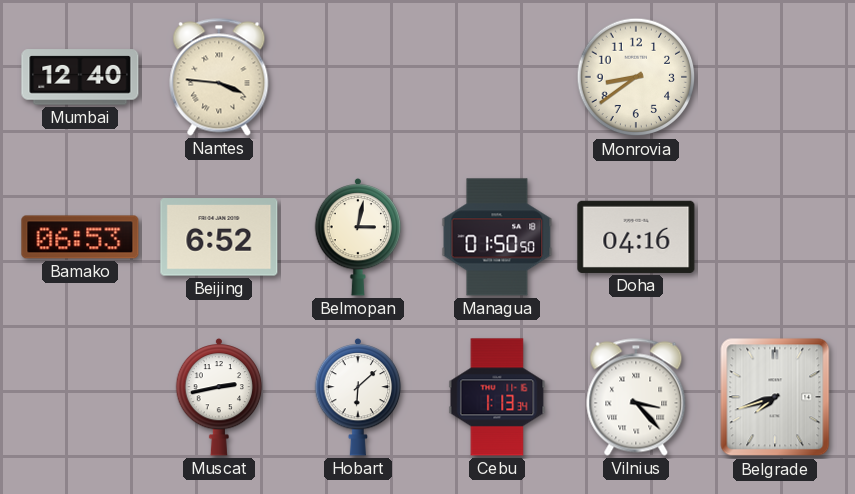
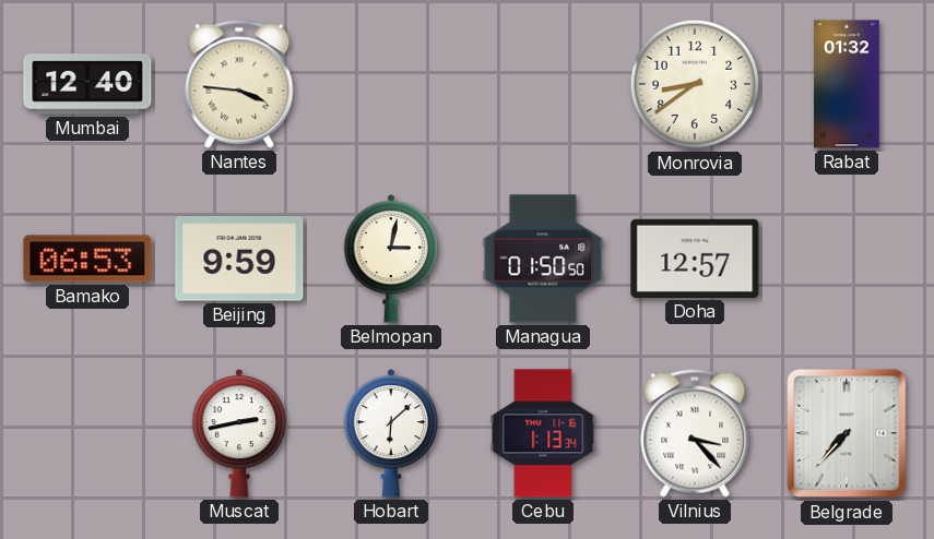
Rabat: none -> 01:32 (847, 84)
Beijing: 6:52 -> 9:59 (239, 259)
Doha: 04:16 -> 12:57 (695, 259)
Belgrade: 7:42 -> 7:37 (847, 433)
